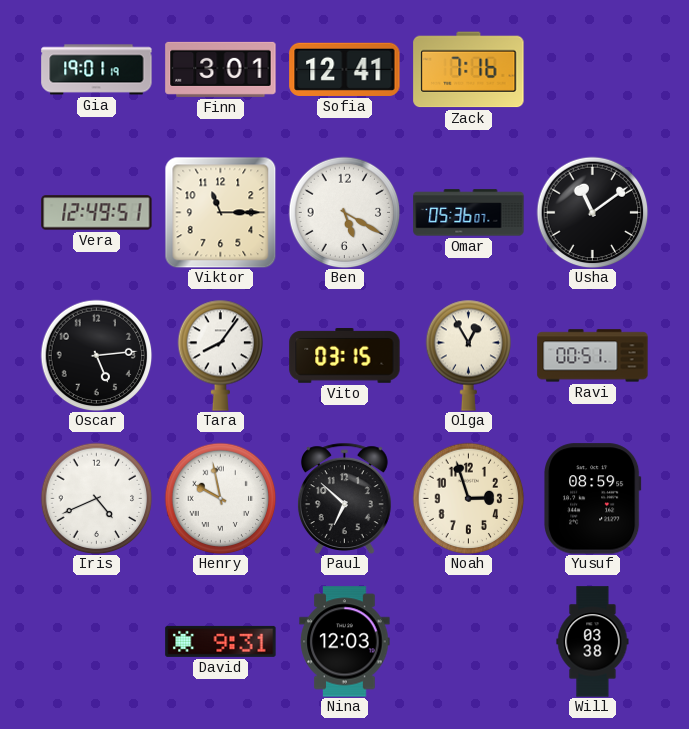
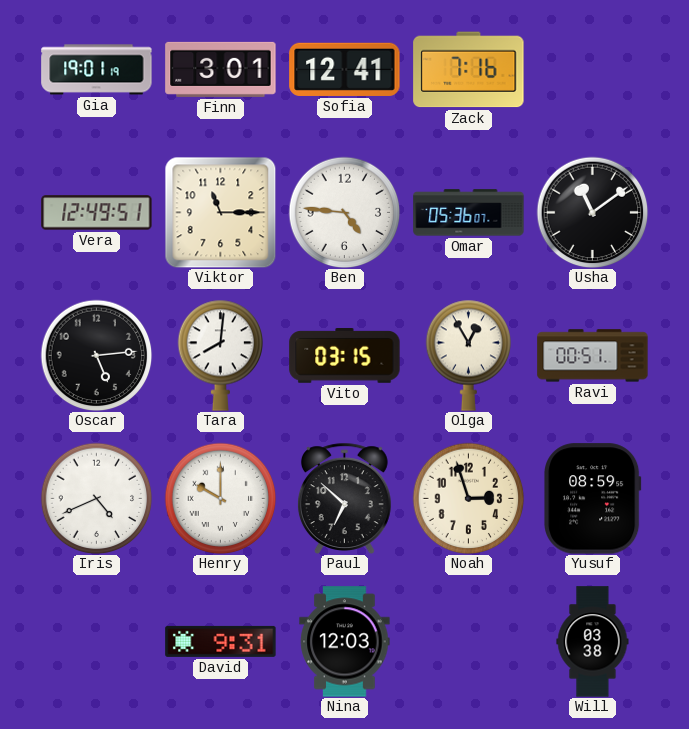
Ben: 5:20 -> 4:46 (344, 212)
Tara: 8:06 -> 8:01 (221, 355)
Henry: 9:58 -> 10:00 (220, 498)
